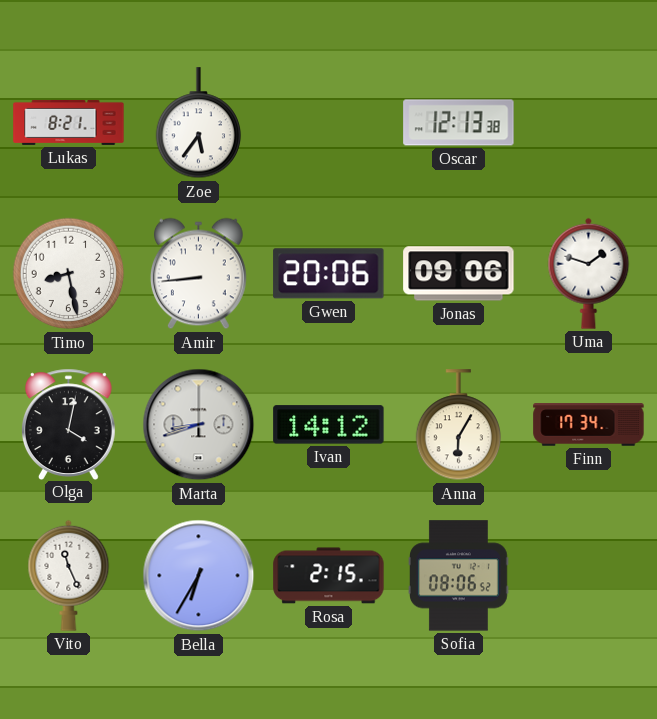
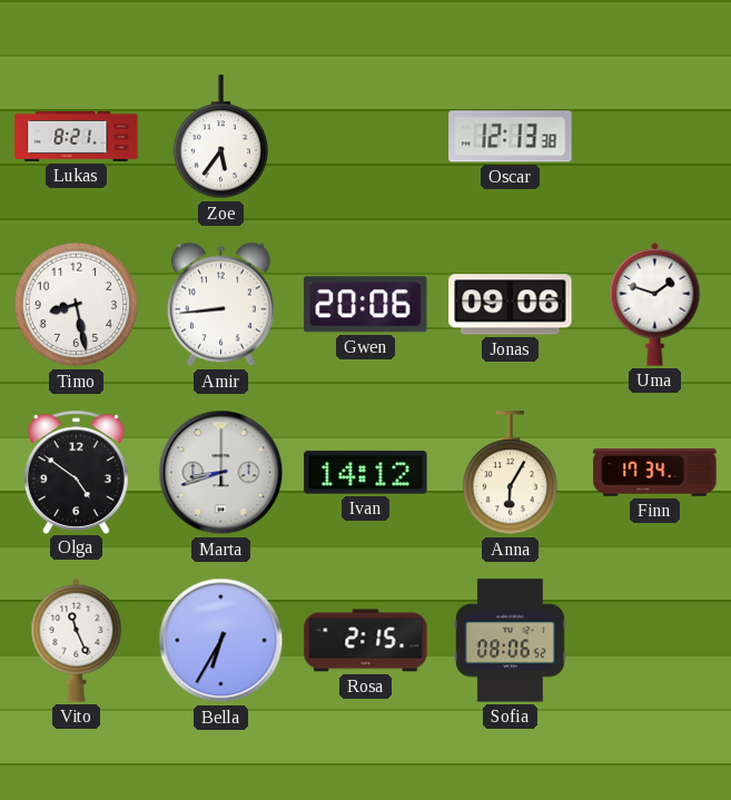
Olga: 4:02 -> 4:51 (76, 472)
